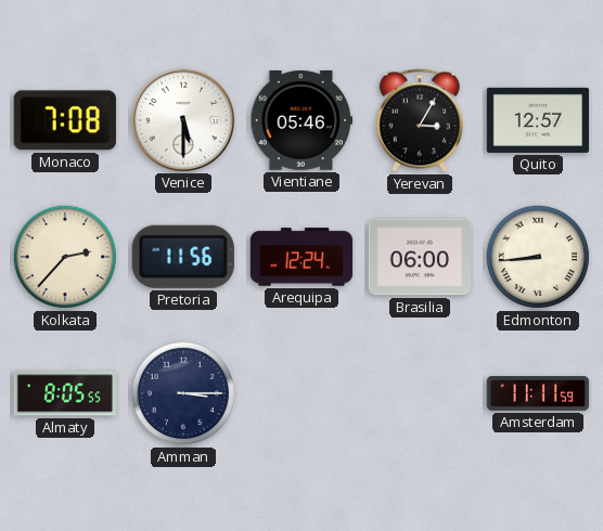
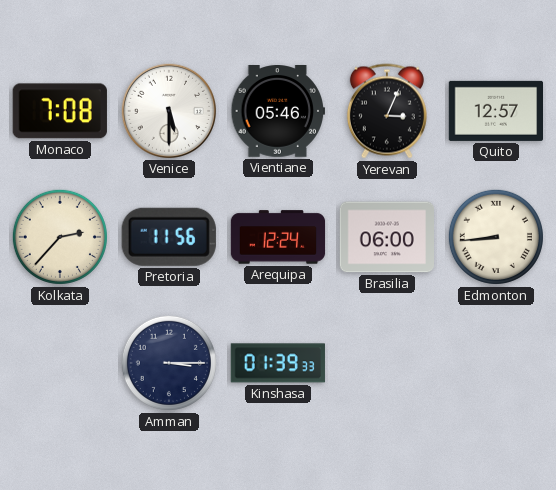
Yerevan: 3:05 -> 3:04 (387, 111)
Almaty: 8:05 -> none (65, 393)
Kinshasa: none -> 01:39 (278, 363)
Amsterdam: 11:11 -> none (538, 394)
